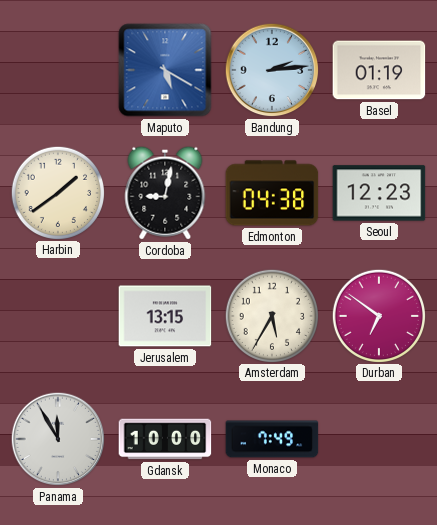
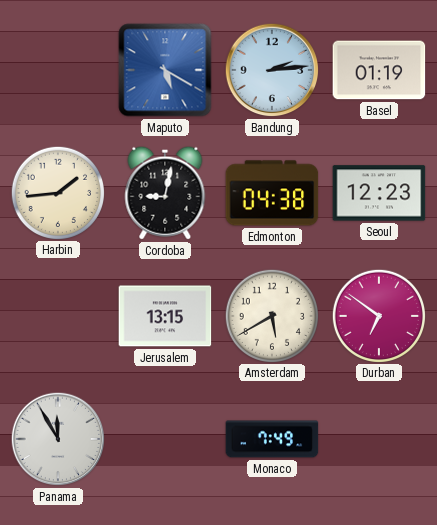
Harbin: 1:39 -> 1:44 (57, 192)
Amsterdam: 5:35 -> 5:40 (271, 315)
Gdansk: 10:00 -> none (165, 439)
